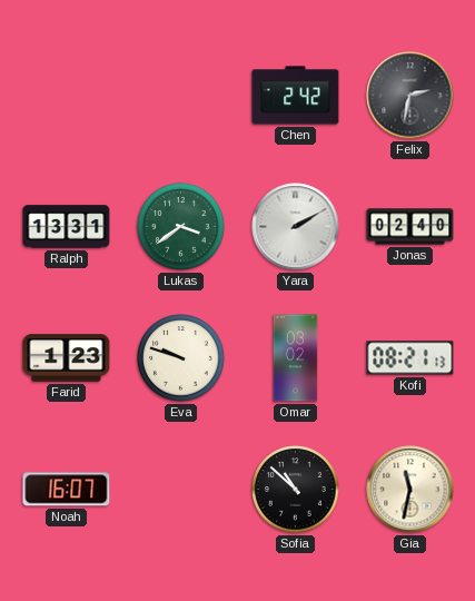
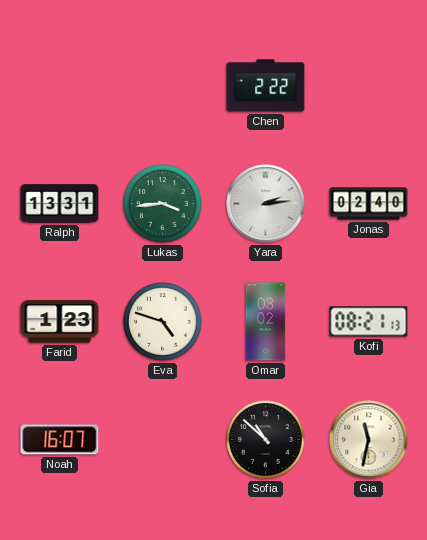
Chen: 2:42 -> 2:22 (266, 86)
Felix: 2:32 -> none (410, 96)
Lukas: 3:39 -> 3:44 (163, 204)
Yara: 2:10 -> 2:14 (266, 204)
Eva: 9:48 -> 4:48 (163, 322)
